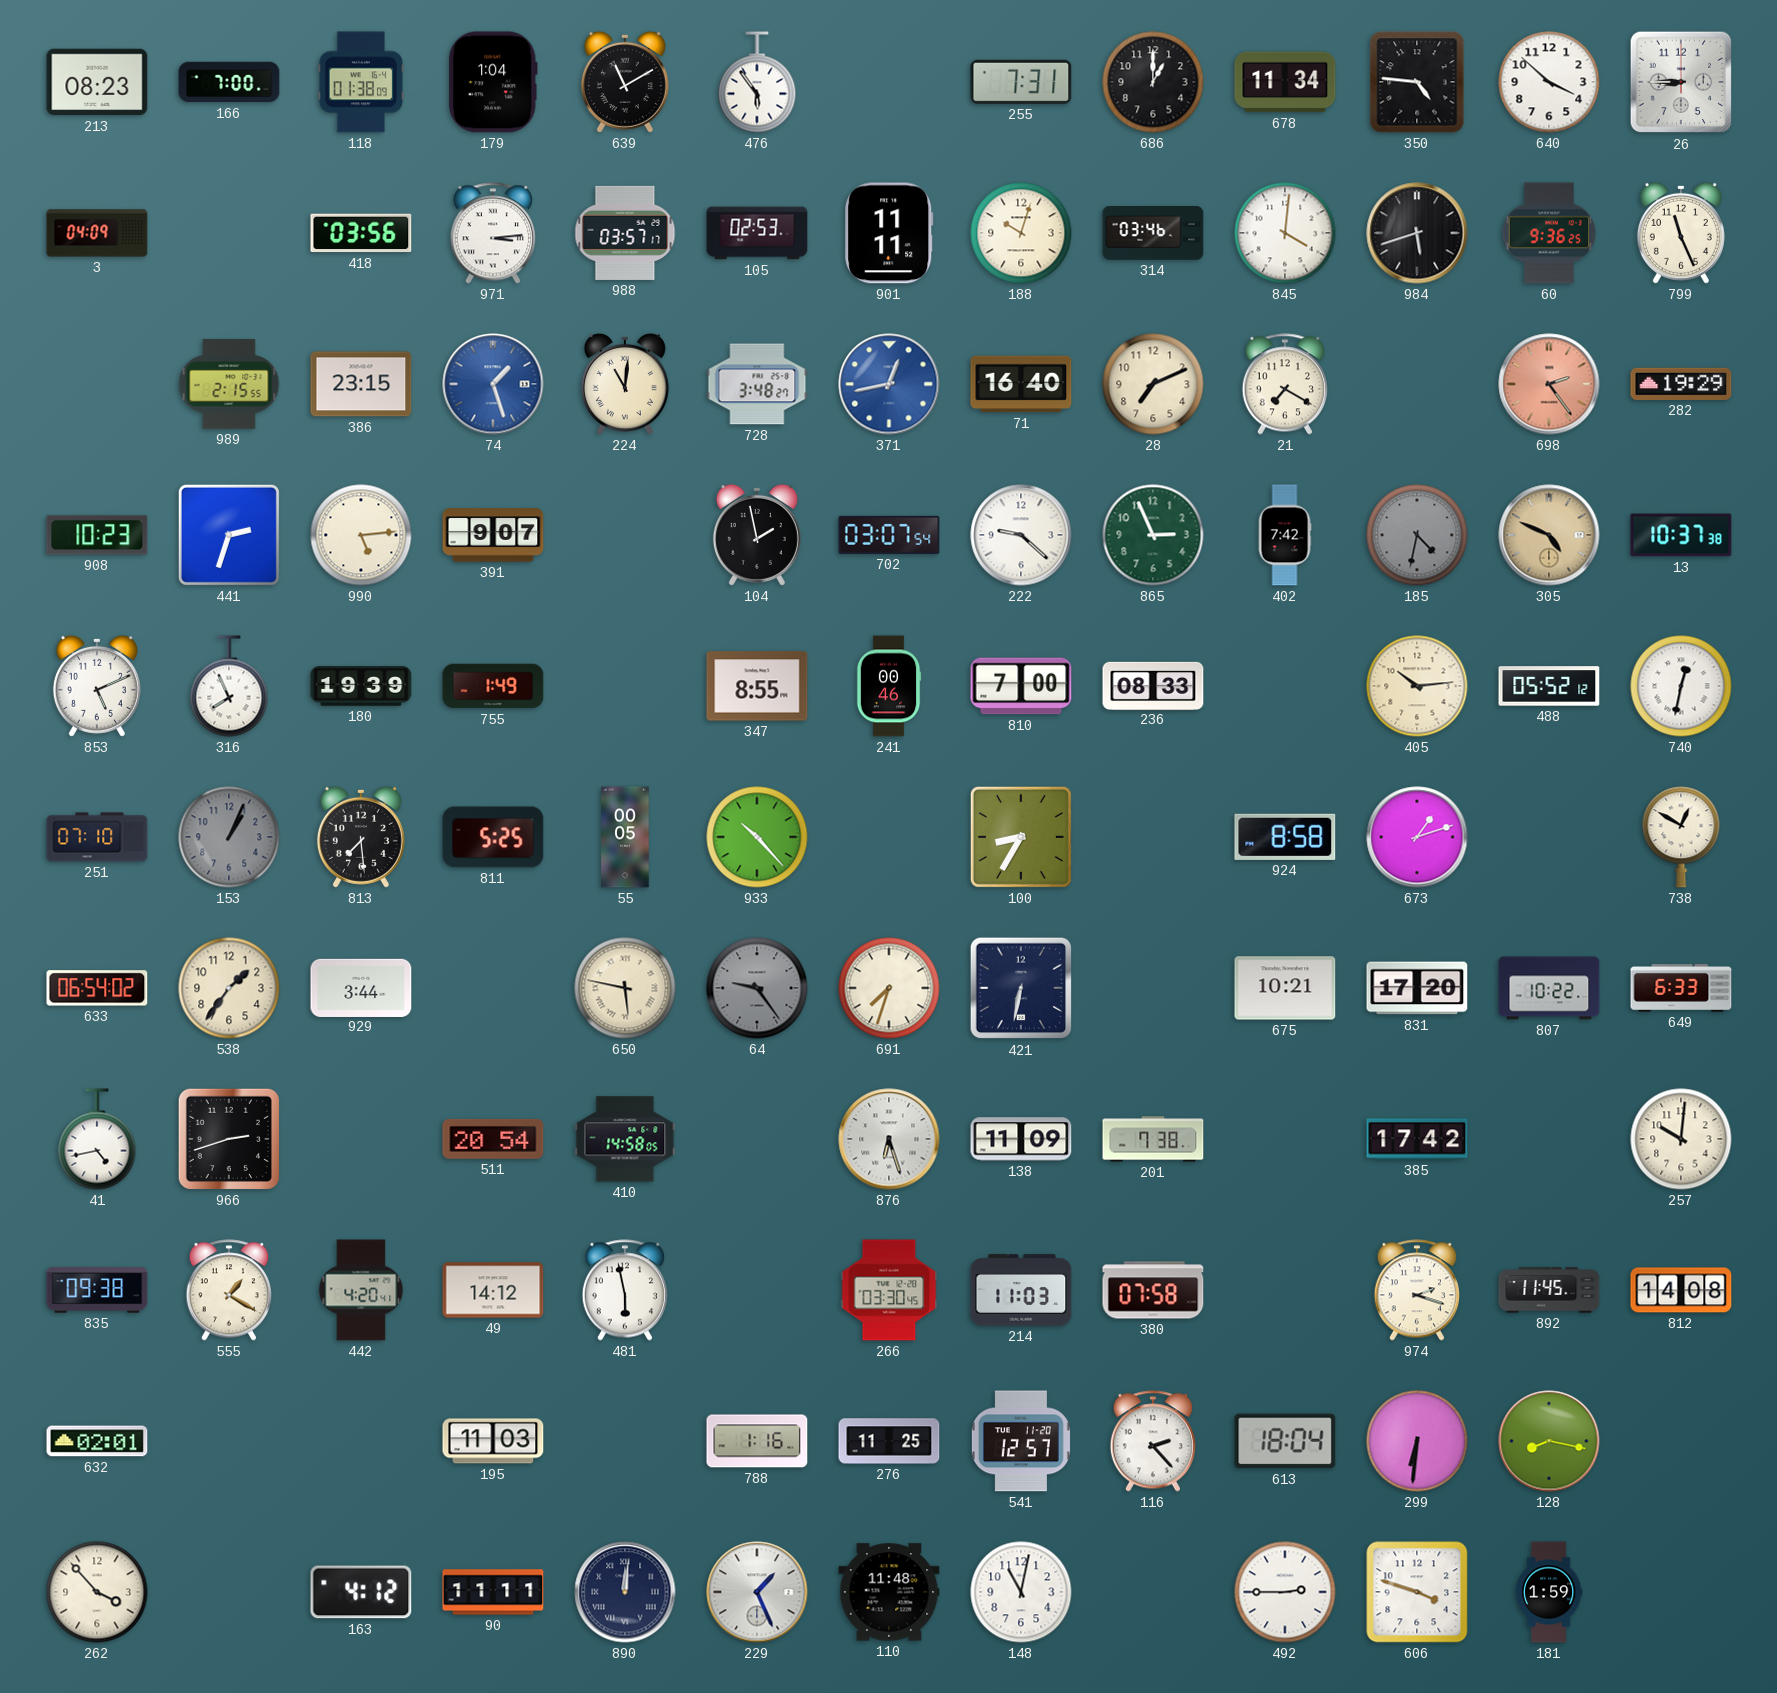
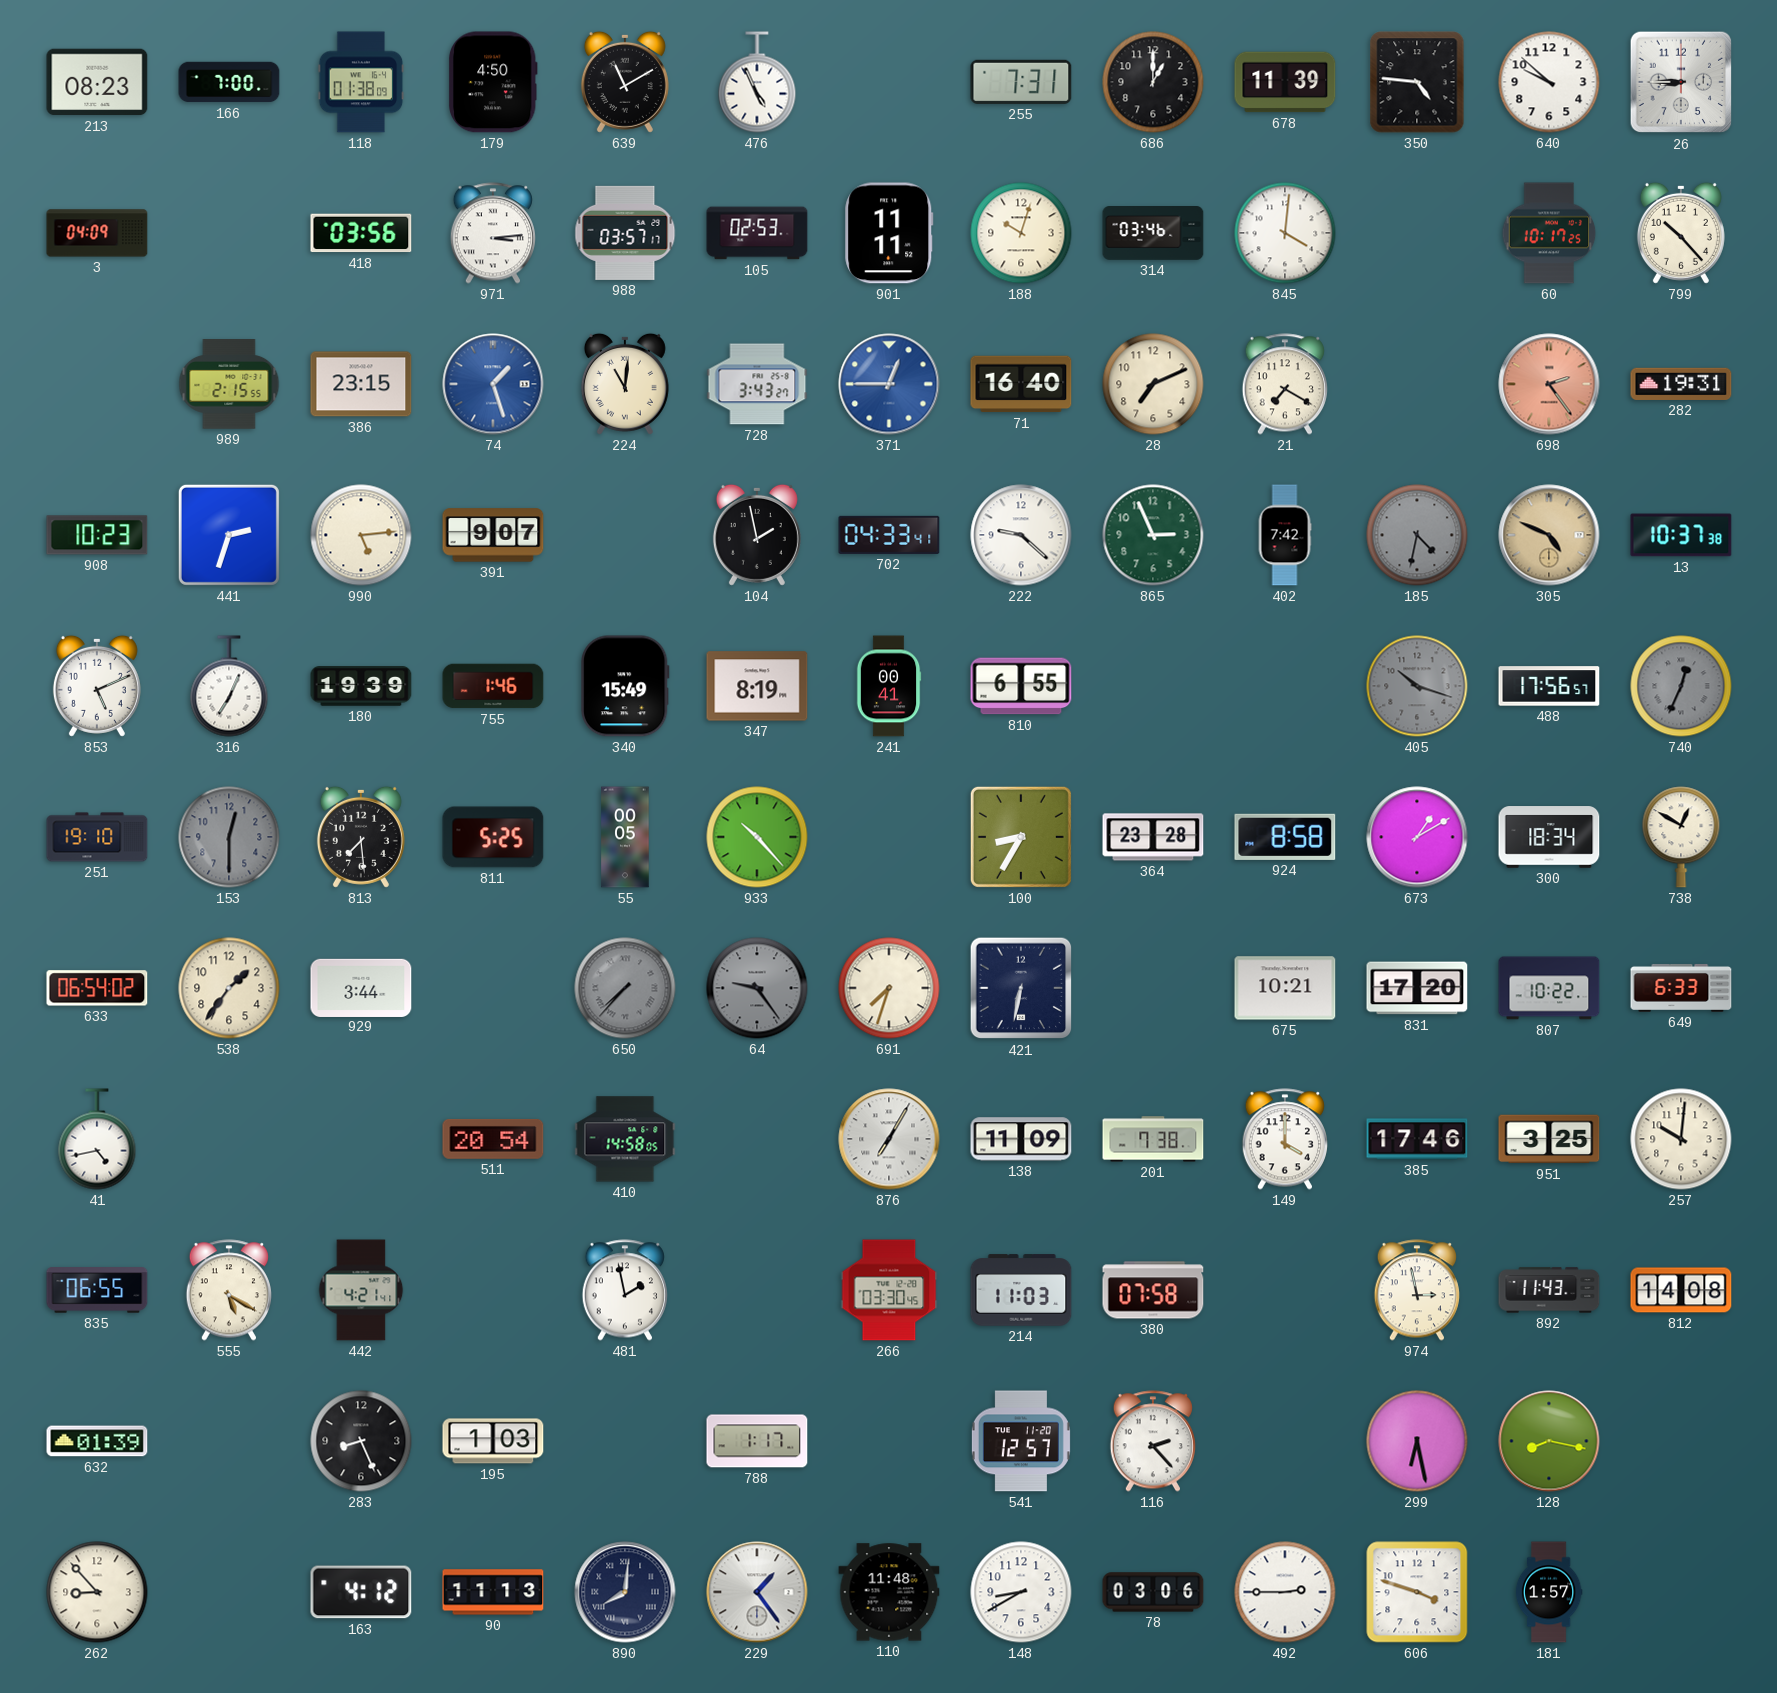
179: 1:04 -> 4:50 (493, 82)
476: 5:54 -> 4:56 (757, 82)
678: 11:34 -> 11:39 (1285, 82)
640: 3:52 -> 9:52 (1549, 82)
984: 5:42 -> none (1417, 233)
60: 9:36 -> 10:17 (1549, 233)
799: 11:26 -> 10:23 (1681, 233)
728: 3:48 -> 3:43 (757, 384)
371: 12:43 -> 12:45 (889, 384)
282: 19:29 -> 19:31 (1681, 384)
702: 03:07 -> 04:33 (889, 535)
316: 7:56 -> 7:04 (229, 686)
755: 1:49 -> 1:46 (493, 686)
340: none -> 15:49 (625, 686)
347: 8:55 -> 8:19 (757, 686)
241: 00:46 -> 00:41 (889, 686)
810: 7:00 -> 6:55 (1021, 686)
236: 08:33 -> none (1153, 685)
405: 10:14 -> 10:18 (1417, 686)
405 dial: cream -> grey (1417, 686)
488: 05:52 -> 17:56 (1549, 686)
740: 12:32 -> 12:34 (1681, 686)
740 dial: white -> grey (1681, 686)
251: 07:10 -> 19:10 (97, 837)
153: 1:04 -> 12:30 (229, 837)
364: none -> 23:28 (1153, 837)
673: 1:12 -> 1:10 (1417, 837)
300: none -> 18:34 (1549, 837)
650: 5:47 -> 7:37 (625, 988)
650 dial: cream -> grey (625, 988)
966: 2:42 -> none (229, 1139)
876: 6:27 -> 7:05 (889, 1139)
149: none -> 4:00 (1284, 1139)
385: 17:42 -> 17:46 (1417, 1139)
951: none -> 3:25 (1549, 1139)
835: 09:38 -> 06:55 (97, 1290)
555: 1:20 -> 5:20 (228, 1290)
442: 4:20 -> 4:21 (361, 1290)
49: 14:12 -> none (493, 1290)
481: 5:58 -> 1:58 (624, 1290)
974: 2:18 -> 2:58 (1416, 1290)
892: 11:45 -> 11:43 (1549, 1290)
632: 02:01 -> 01:39 (97, 1441)
283: none -> 8:26 (361, 1441)
195: 11:03 -> 1:03 (493, 1441)
788: 1:16 -> 1:17 (757, 1441)
276: 11:25 -> none (889, 1441)
613: 18:04 -> none (1285, 1441)
299: 6:31 -> 6:28 (1417, 1441)
262: 3:53 -> 8:53 (97, 1592)
90: 11:11 -> 11:13 (493, 1592)
890: 12:01 -> 8:01 (625, 1592)
229: 1:26 -> 1:24 (757, 1592)
148: 11:02 -> 8:40 (1021, 1592)
78: none -> 03:06 (1153, 1592)
181: 1:59 -> 1:57 (1549, 1592)
